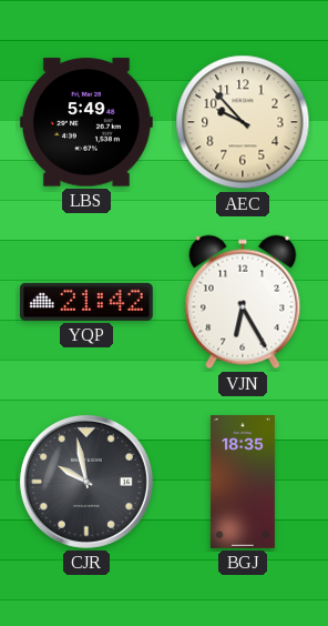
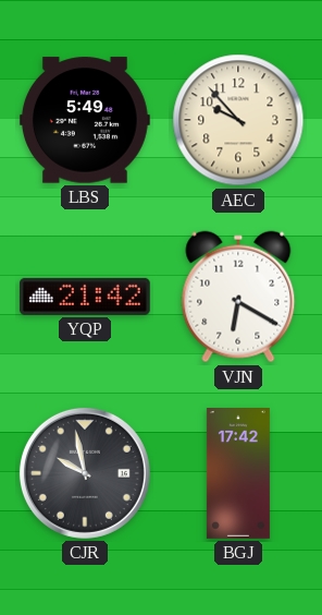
VJN: 6:25 -> 6:20 (238, 297)
BGJ: 18:35 -> 17:42 (238, 474)
